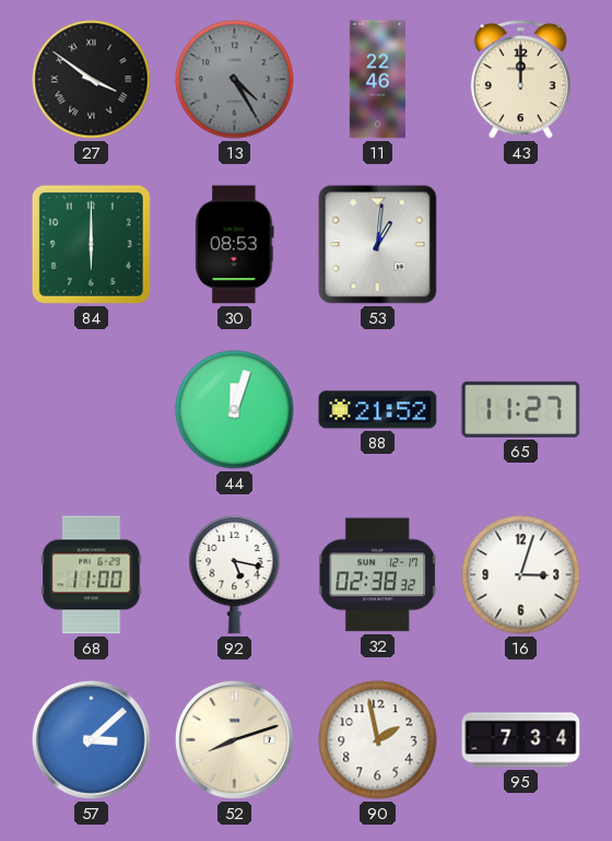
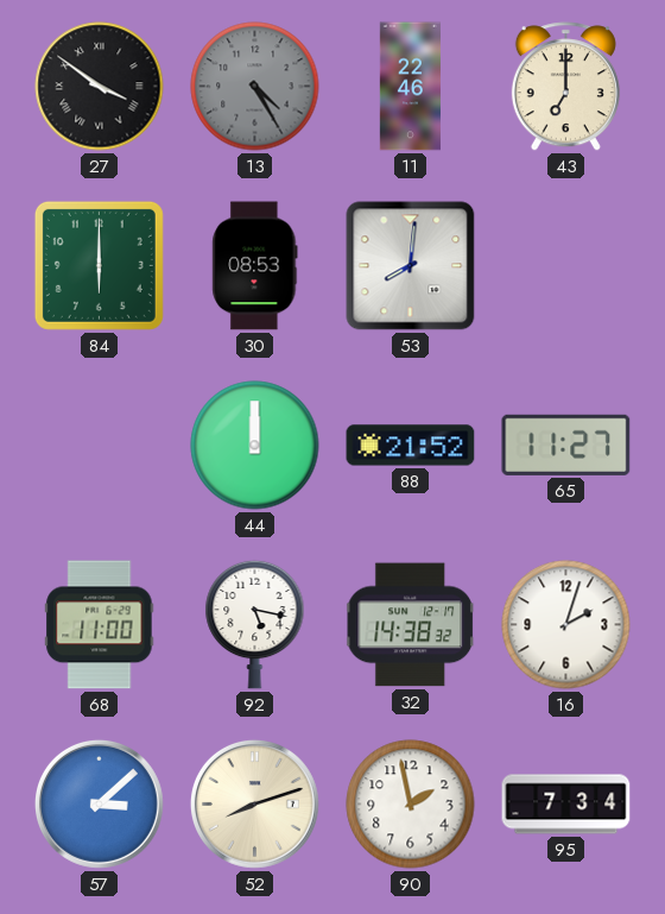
43: 12:00 -> 7:00 (565, 87)
53: 1:01 -> 8:01 (411, 266)
44: 12:03 -> 12:00 (255, 446)
32: 02:38 -> 14:38 (411, 625)
16: 3:03 -> 2:03 (566, 625)
